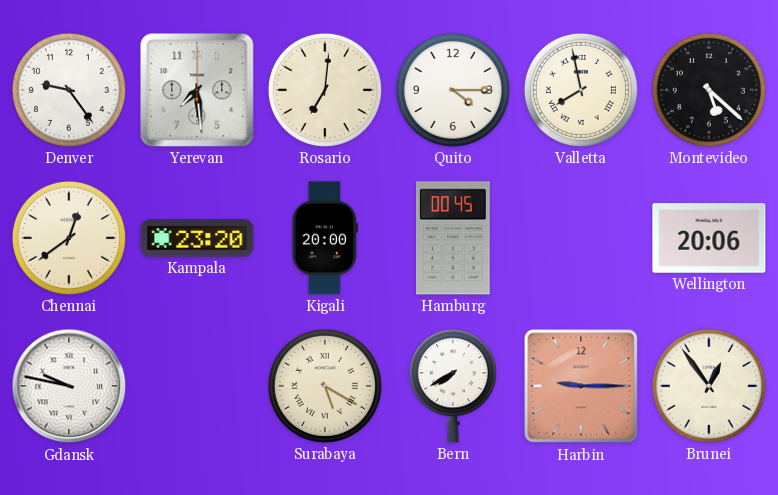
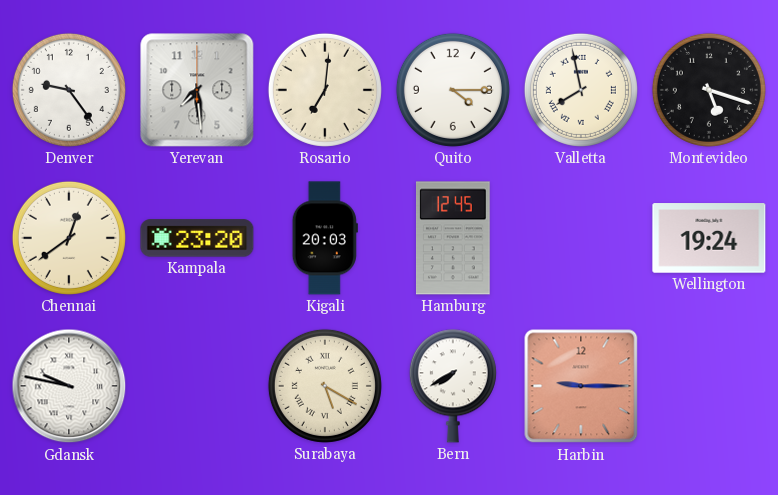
Montevideo: 5:22 -> 5:18 (709, 90)
Kigali: 20:00 -> 20:03 (325, 238)
Hamburg: 00:45 -> 12:45 (453, 238)
Wellington: 20:06 -> 19:24 (709, 238)
Brunei: 12:54 -> none (709, 386)
